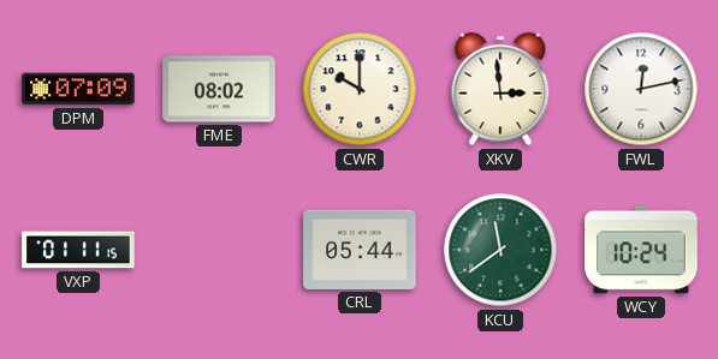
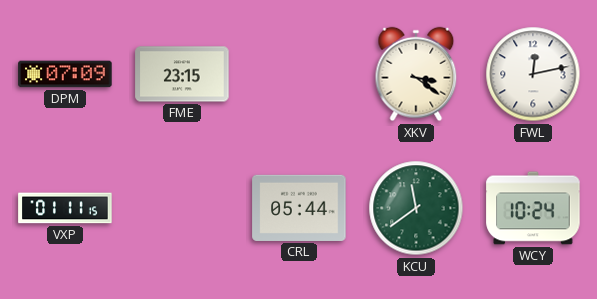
FME: 08:02 -> 23:15 (182, 74)
CWR: 10:00 -> none (360, 89)
XKV: 2:59 -> 3:21 (416, 74)
